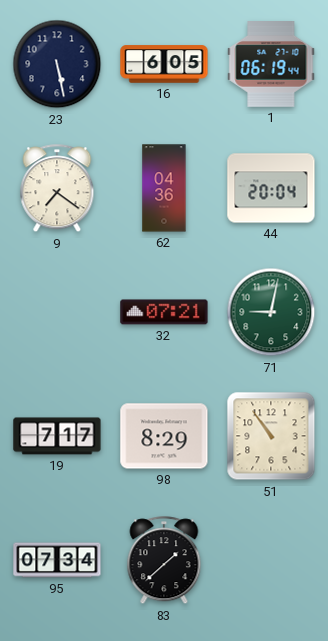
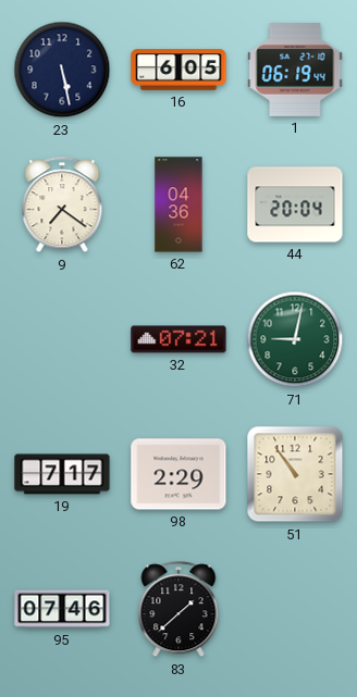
98: 8:29 -> 2:29 (178, 474)
95: 07:34 -> 07:46 (62, 609)
